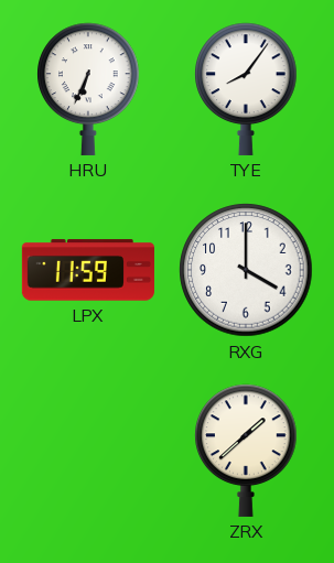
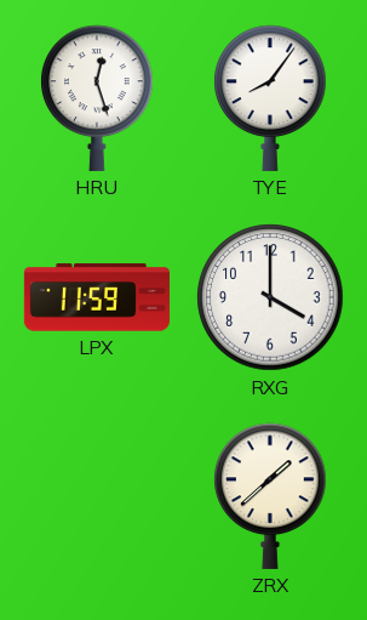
HRU: 6:34 -> 12:27 (97, 98)
